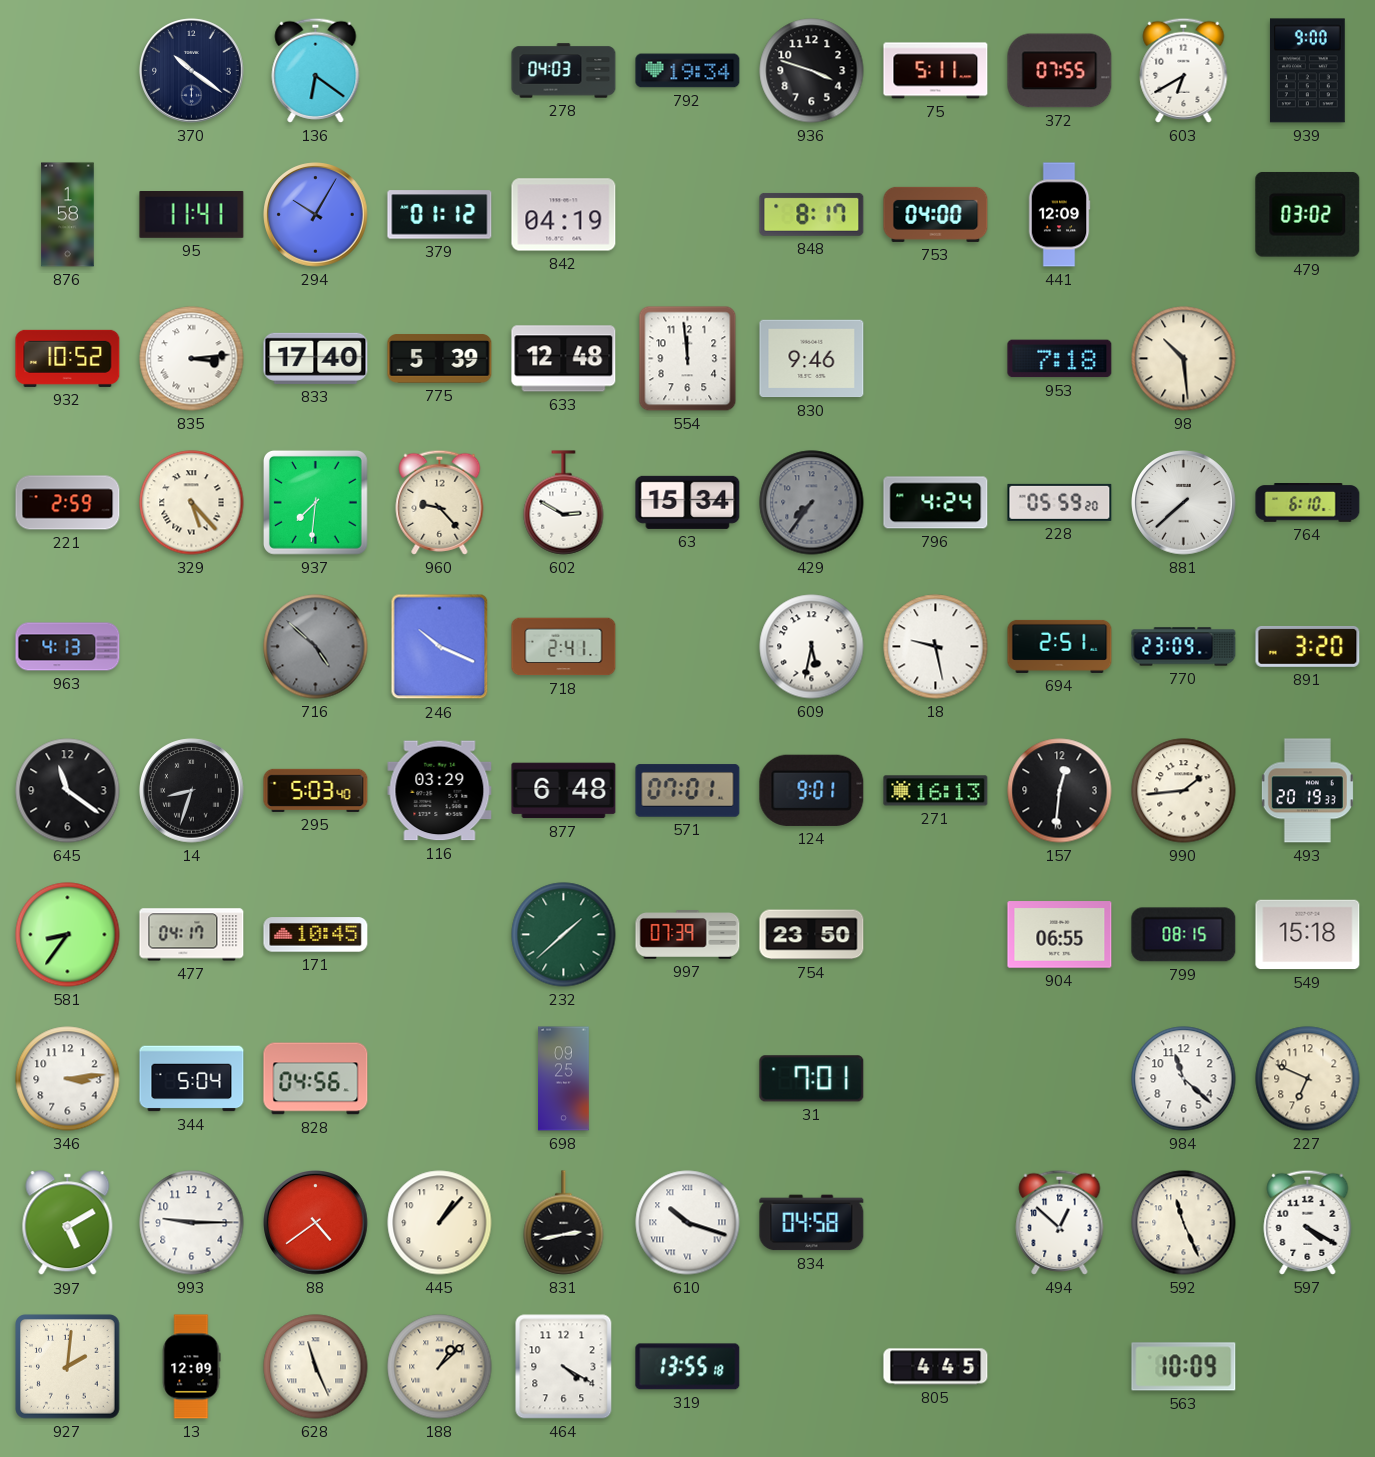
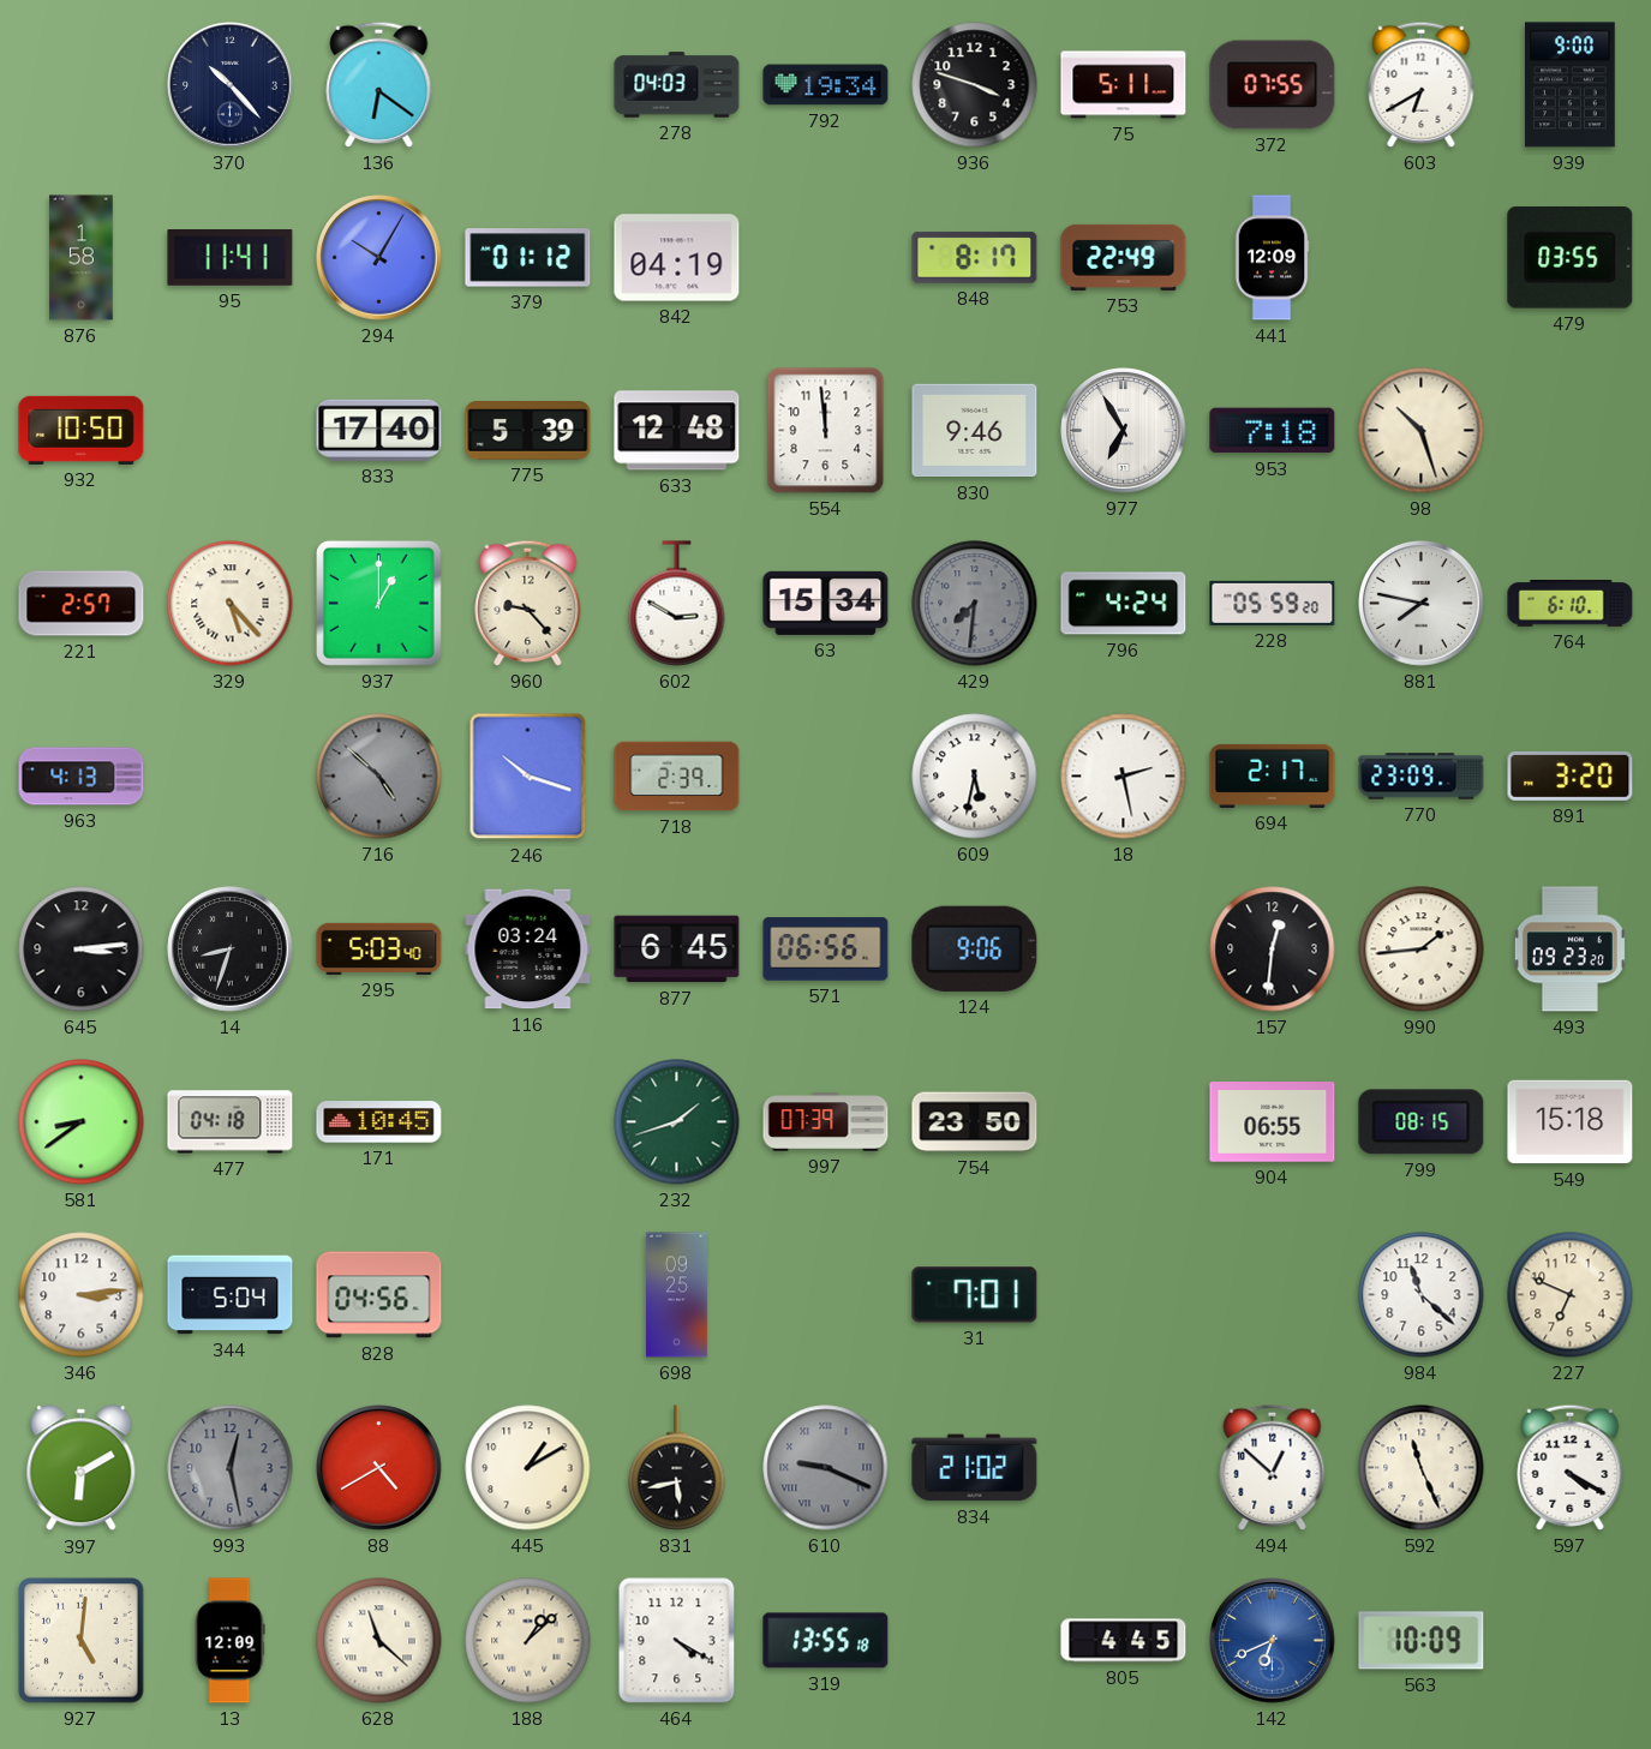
370: 10:21 -> 10:23 (231, 85)
753: 04:00 -> 22:49 (1124, 257)
479: 03:02 -> 03:55 (1571, 257)
932: 10:52 -> 10:50 (82, 430)
835: 3:14 -> none (192, 359)
977: none -> 6:55 (1124, 431)
98: 10:29 -> 10:27 (1422, 431)
221: 2:59 -> 2:57 (82, 604)
937: 7:31 -> 1:00 (378, 603)
429: 7:36 -> 7:31 (975, 604)
881: 7:38 -> 7:47 (1422, 604)
246: 10:19 -> 10:18 (528, 777)
718: 2:41 -> 2:39 (677, 777)
18: 9:28 -> 2:28 (1124, 777)
694: 2:51 -> 2:17 (1273, 775)
645: 11:21 -> 3:14 (82, 950)
116: 03:29 -> 03:24 (528, 950)
877: 6:48 -> 6:45 (677, 950)
571: 07:01 -> 06:56 (826, 950)
124: 9:01 -> 9:06 (975, 948)
271: 16:13 -> none (936, 791)
493: 20:19 -> 09:23 (1569, 950)
581: 8:36 -> 8:39 (82, 1122)
477: 04:17 -> 04:18 (231, 1122)
232: 1:38 -> 1:42 (677, 1122)
397: 5:10 -> 6:10 (82, 1468)
993: 9:15 -> 12:28 (231, 1468)
993 dial: white -> grey (231, 1468)
88: 4:39 -> 4:40 (379, 1468)
445: 1:07 -> 1:10 (528, 1468)
831: 2:43 -> 5:43 (677, 1468)
610: 10:18 -> 9:19 (826, 1468)
610 dial: white -> grey (826, 1468)
834: 04:58 -> 21:02 (975, 1468)
927: 2:01 -> 5:01 (82, 1641)
628: 11:26 -> 11:22 (379, 1641)
142: none -> 6:41 (1273, 1641)
